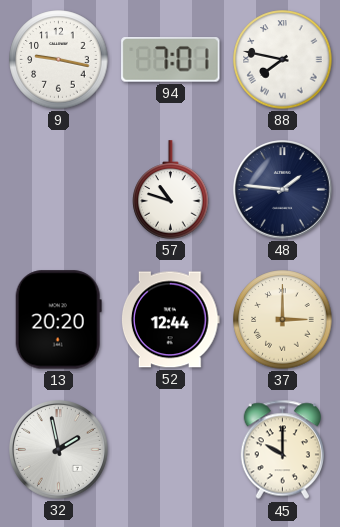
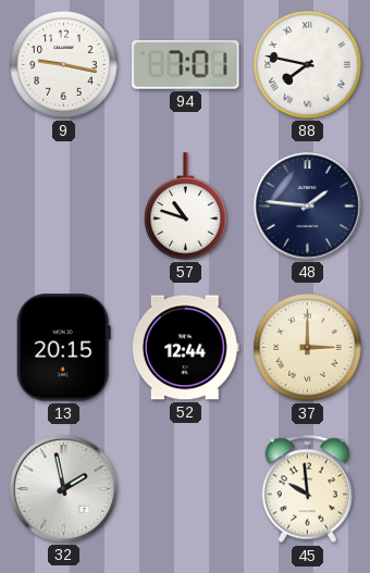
13: 20:20 -> 20:15 (63, 348)
45: 10:00 -> 9:59 (307, 489)
